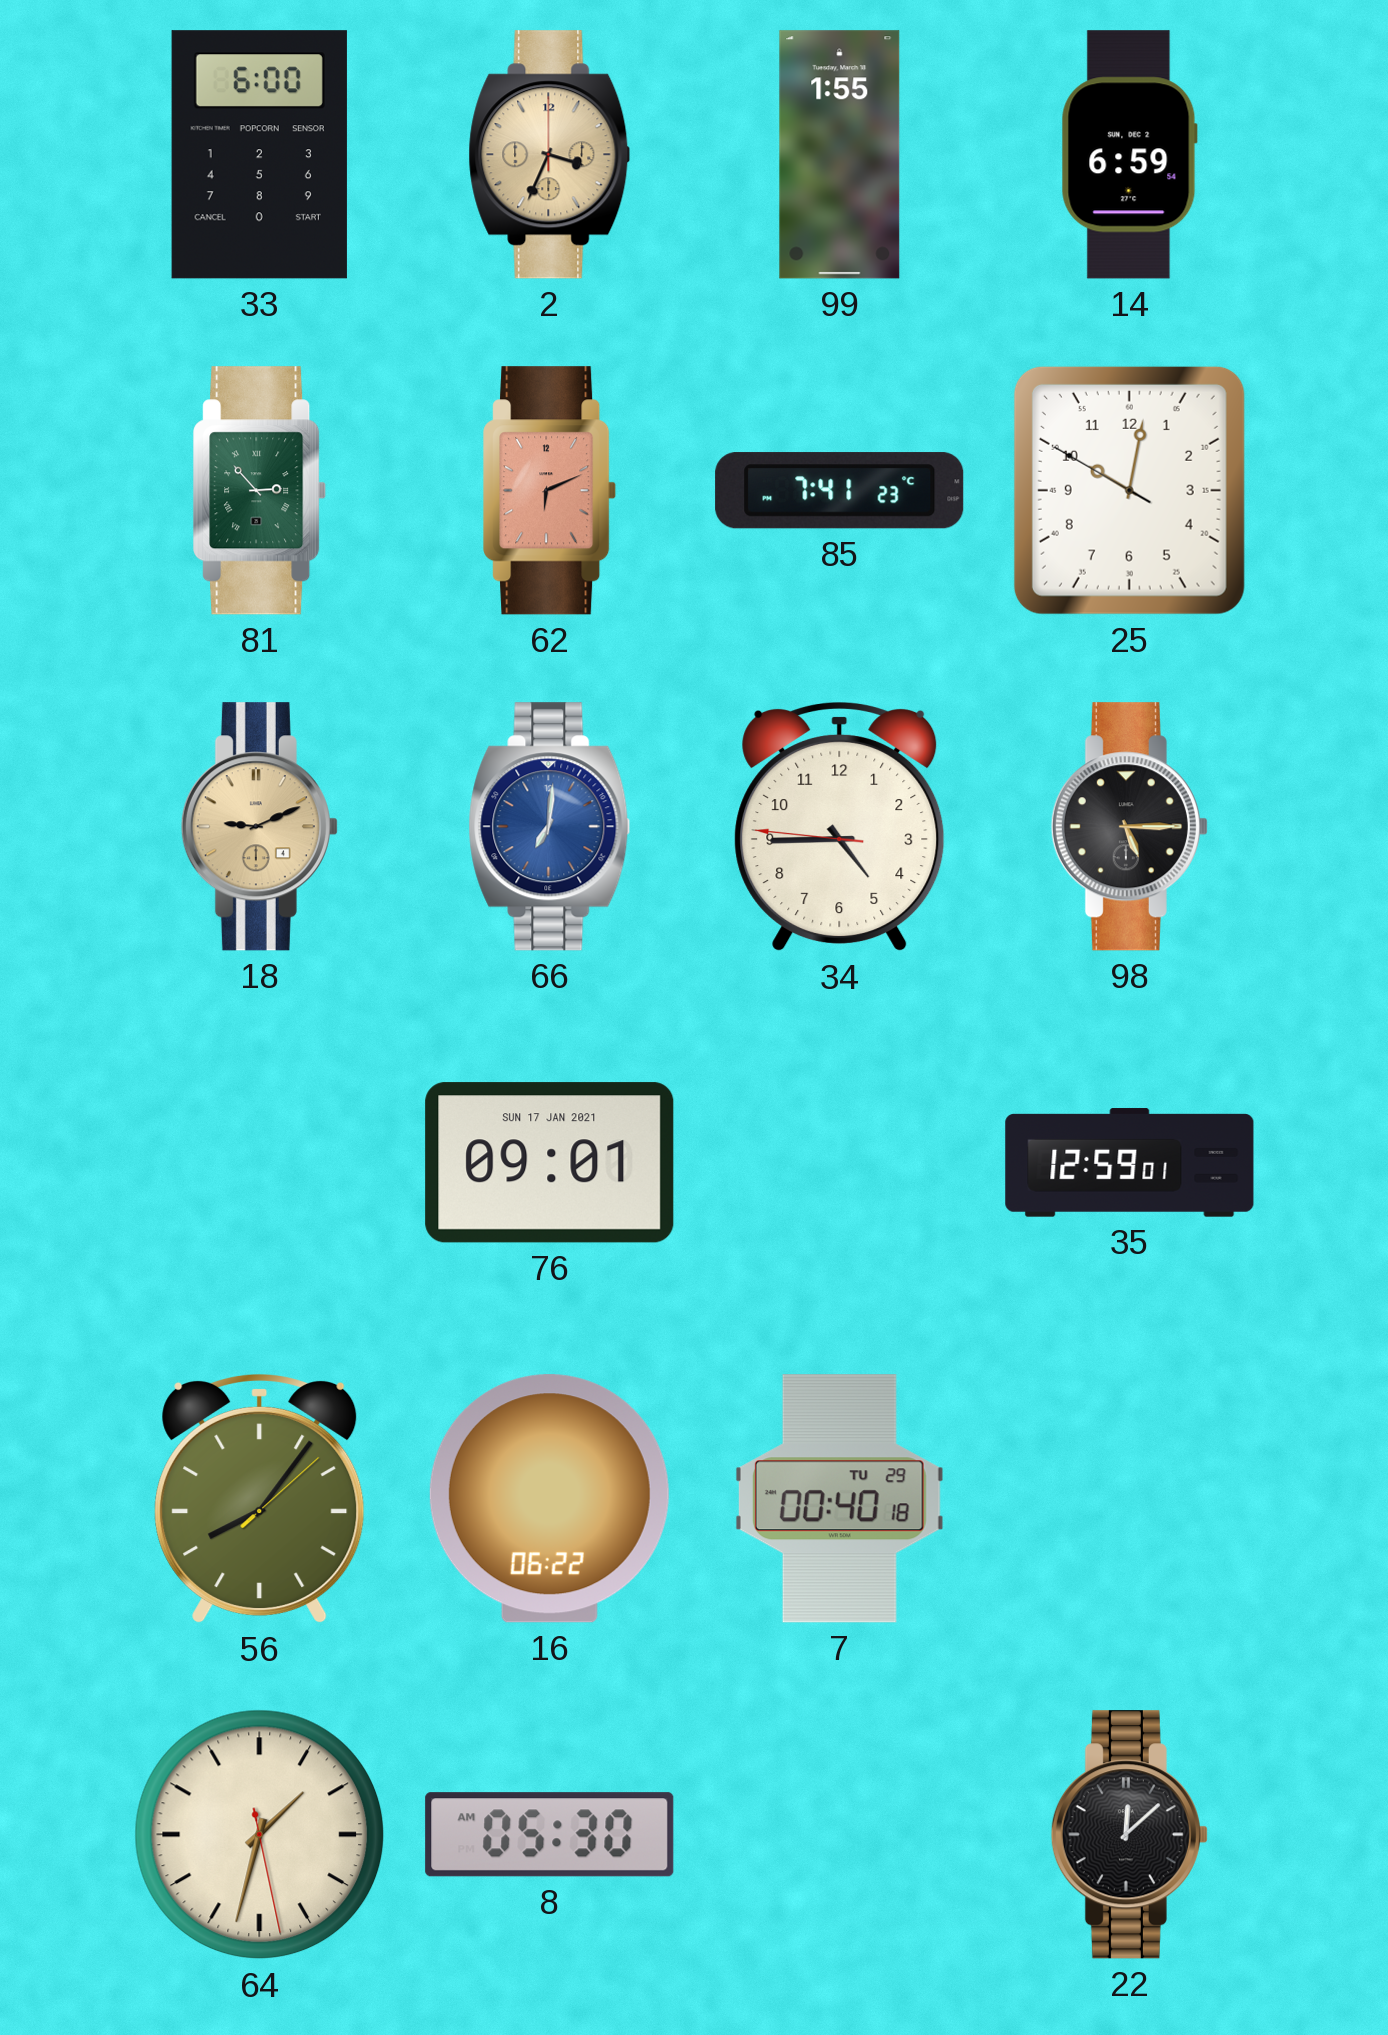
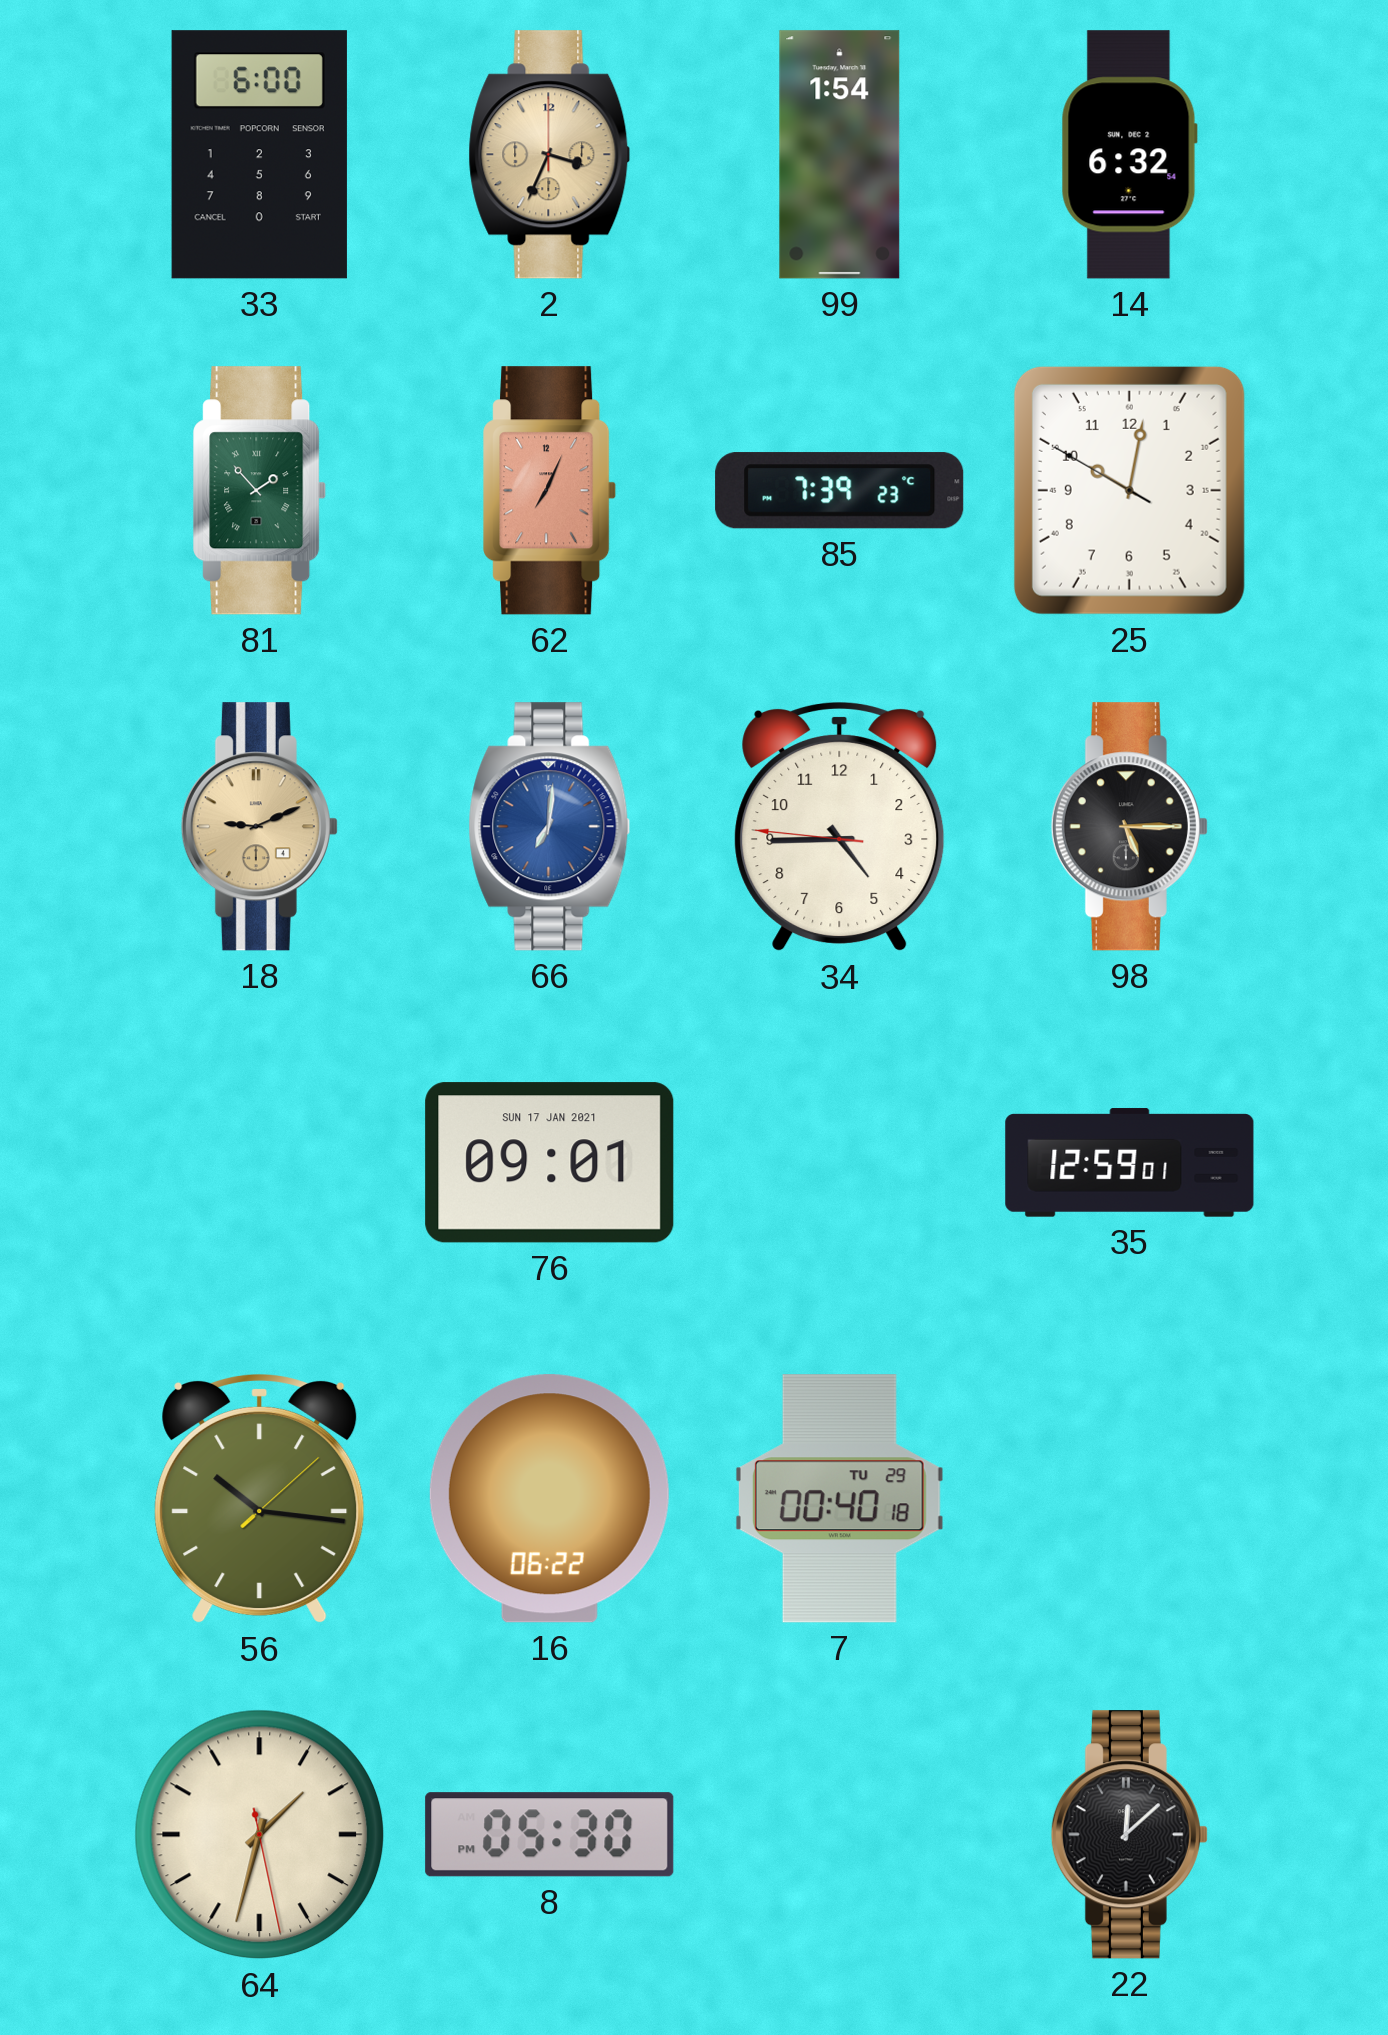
99: 1:55 -> 1:54 (840, 155)
14: 6:59 -> 6:32 (1129, 155)
81: 2:53 -> 1:53 (260, 491)
62: 6:11 -> 7:04 (550, 491)
85: 7:41 -> 7:39 (840, 491)
56: 8:06 -> 10:16 (260, 1500)
8: 05:30 AM -> 05:30 PM (550, 1835)
